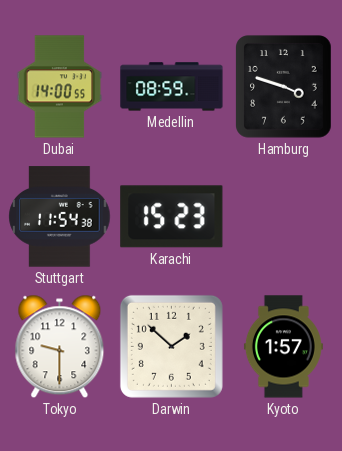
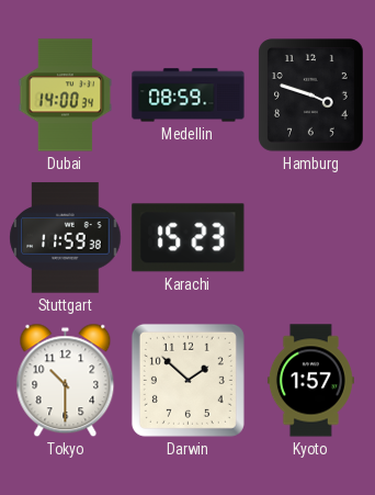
Dubai: 14:00:55 -> 14:00:34 (66, 95)
Stuttgart: 11:54 -> 11:59 (66, 238)
Tokyo: 9:30 -> 10:30 (66, 381)
